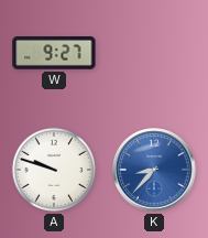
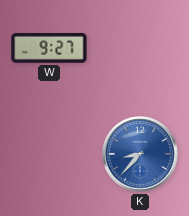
A: 9:48 -> none (54, 170)
